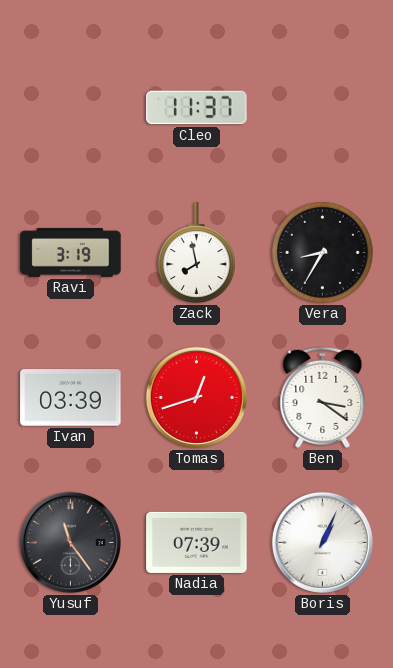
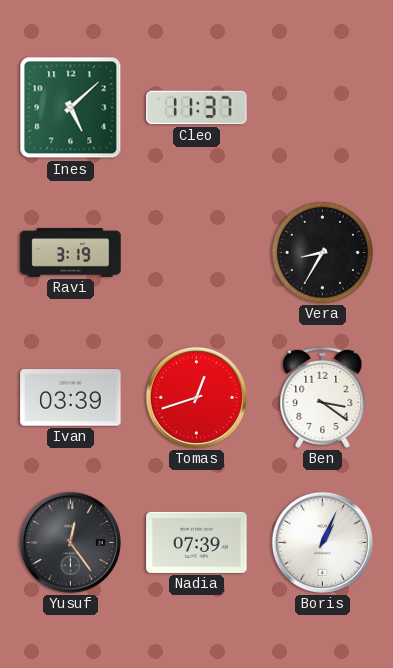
Ines: none -> 5:08 (71, 108)
Zack: 7:58 -> none (196, 253)
Yusuf: 11:24 -> 12:24 (70, 542)
